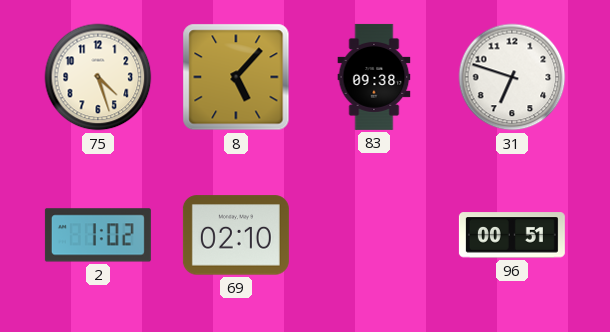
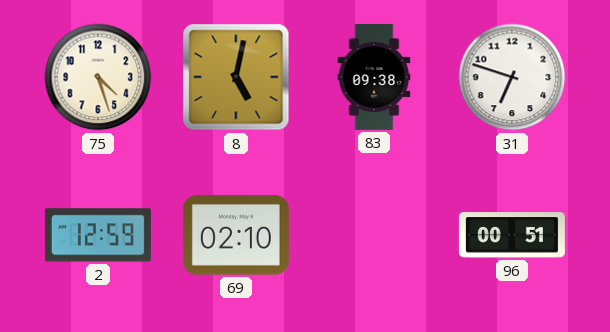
8: 5:07 -> 5:02 (236, 77)
2: 1:02 -> 12:59 (98, 235)
